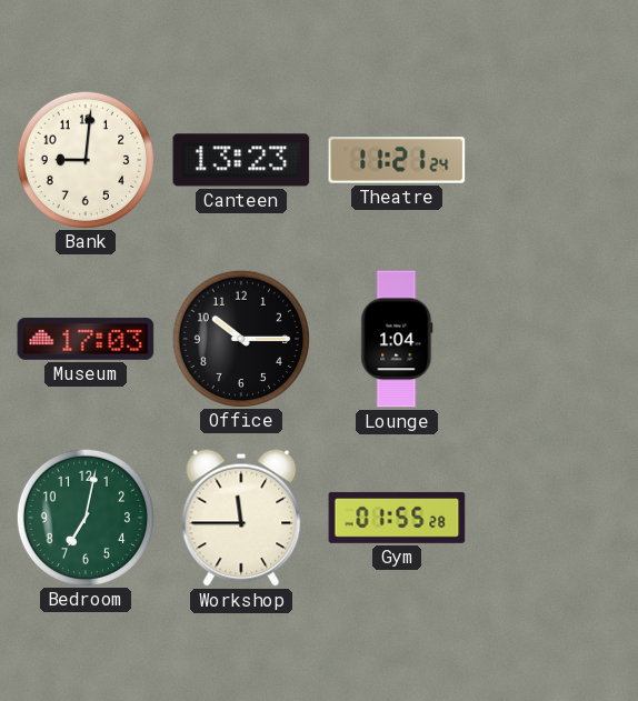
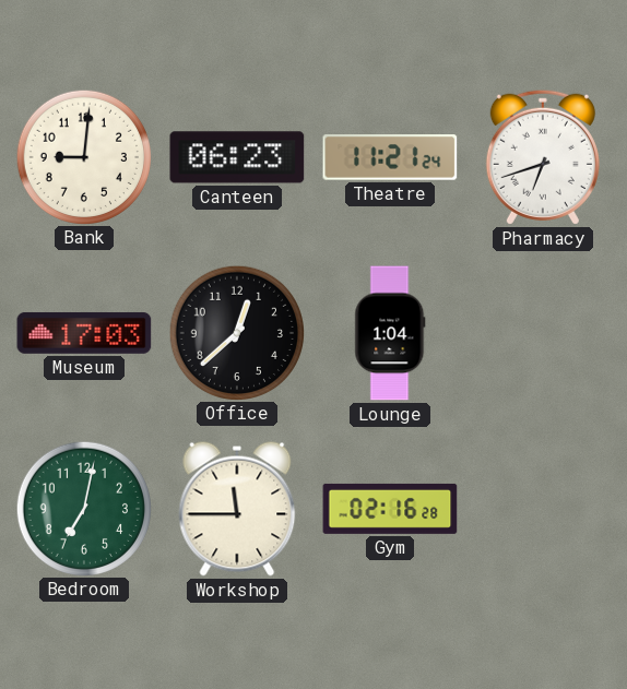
Canteen: 13:23 -> 06:23 (237, 157)
Pharmacy: none -> 6:42 (543, 157)
Office: 10:15 -> 12:38 (236, 332)
Gym: 01:55 -> 02:16 (390, 509)
